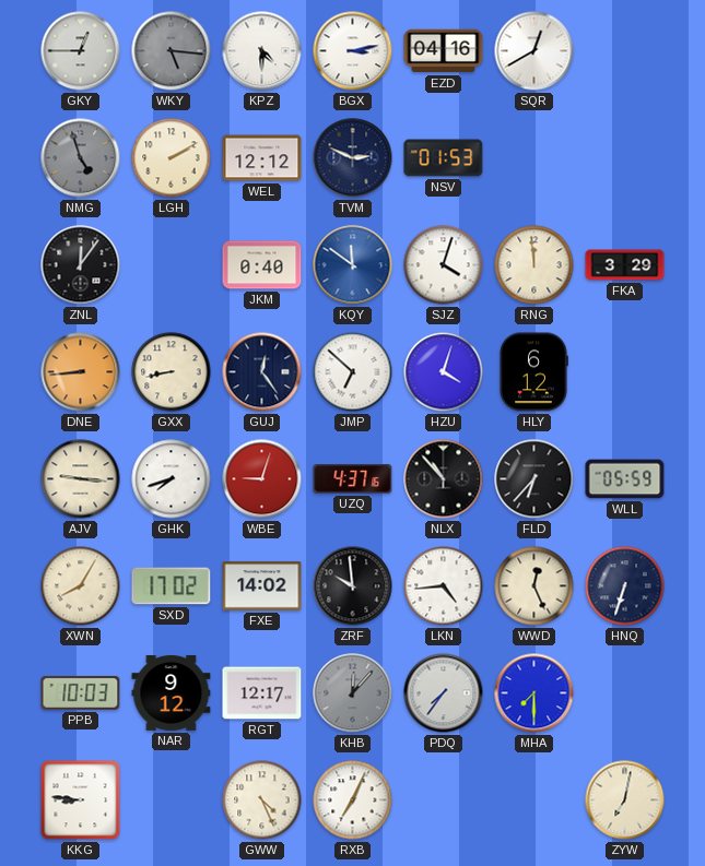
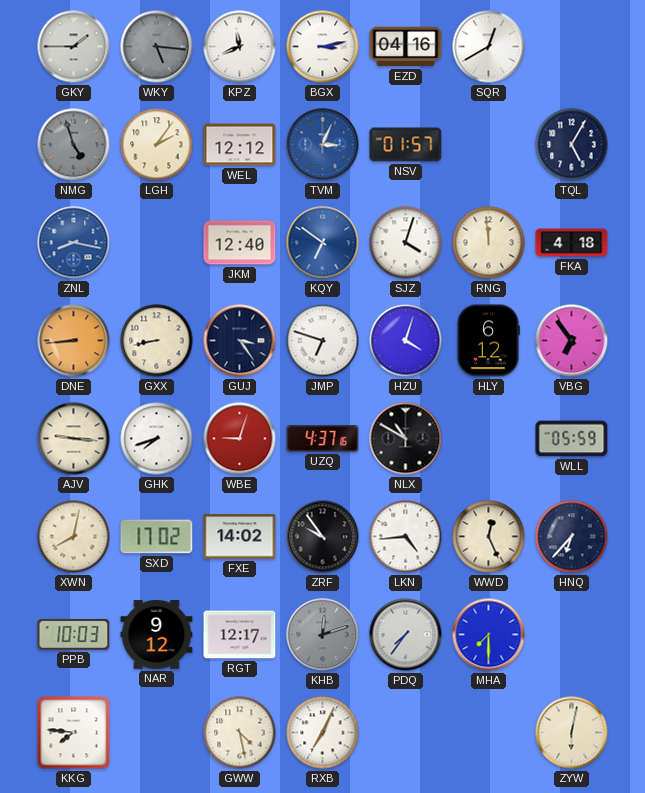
GKY: 12:45 -> 1:45 (74, 47)
KPZ: 4:30 -> 11:41 (240, 47)
LGH: 2:10 -> 2:06 (157, 145)
TVM: 2:49 -> 3:04 (323, 145)
TVM dial: navy -> blue (323, 145)
NSV: 01:53 -> 01:57 (406, 145)
TQL: none -> 5:05 (572, 145)
ZNL: 12:06 -> 8:17 (74, 243)
ZNL dial: black -> blue (74, 243)
JKM: 0:40 -> 12:40 (240, 243)
KQY: 11:51 -> 6:51 (323, 243)
FKA: 3:29 -> 4:18 (572, 243)
GUJ: 12:24 -> 3:24 (240, 341)
JMP: 6:52 -> 6:48 (323, 341)
VBG: none -> 6:54 (572, 341)
NLX: 10:53 -> 10:50 (406, 439)
FLD: 6:37 -> none (534, 479)
XWN: 8:05 -> 8:02 (74, 537)
ZRF: 9:59 -> 9:54 (323, 537)
HNQ: 6:33 -> 6:37 (572, 537)
KHB: 12:07 -> 12:12 (323, 635)
KKG: 8:46 -> 7:46 (74, 733)
GWW: 4:26 -> 4:28 (240, 733)
ZYW: 7:02 -> 6:02 (572, 733)
